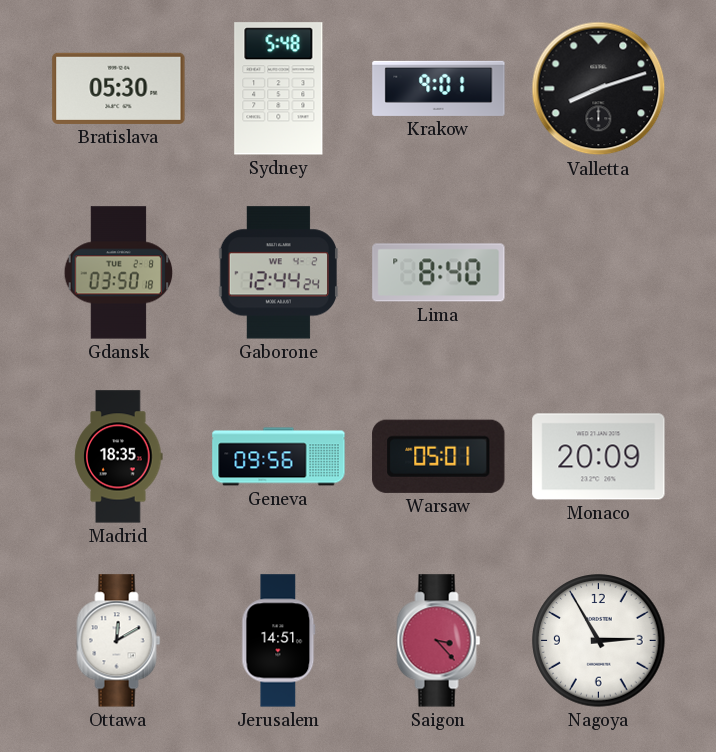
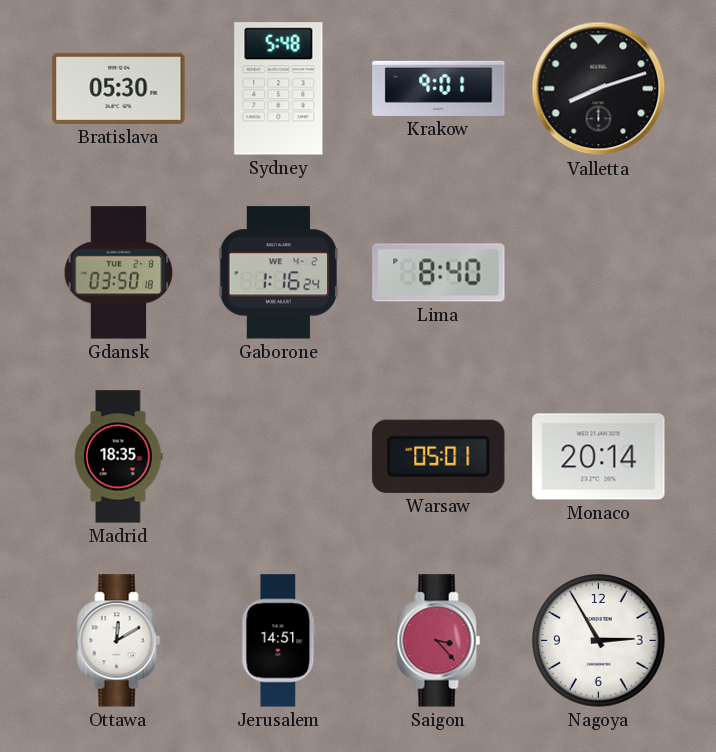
Gaborone: 12:44 -> 1:16 (278, 273)
Geneva: 09:56 -> none (279, 457)
Monaco: 20:09 -> 20:14 (599, 457)
